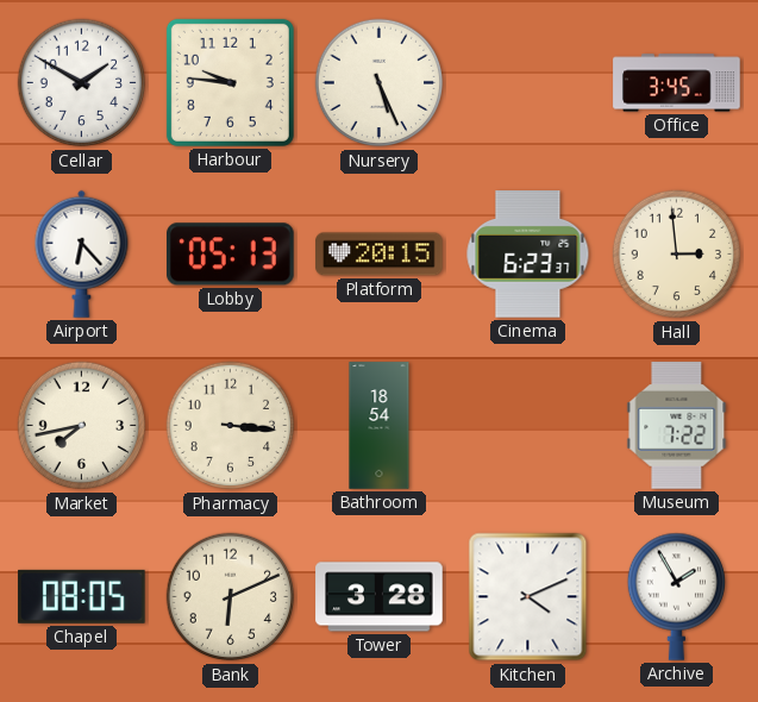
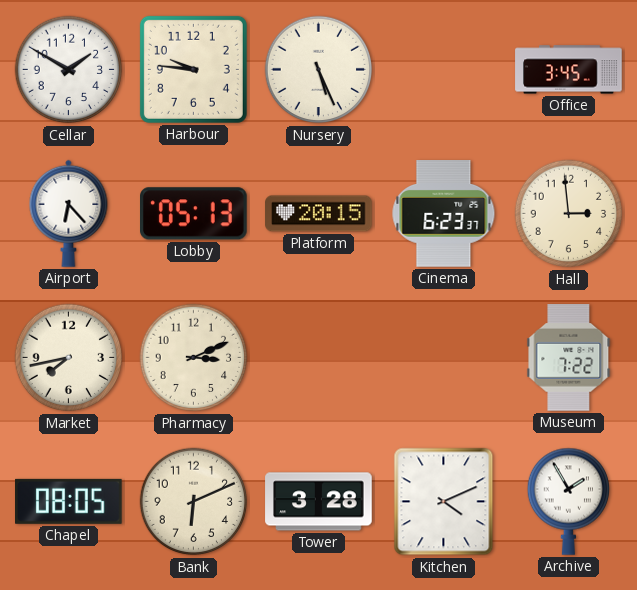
Pharmacy: 3:16 -> 3:11 (194, 358)
Bathroom: 18:54 -> none (380, 426)
